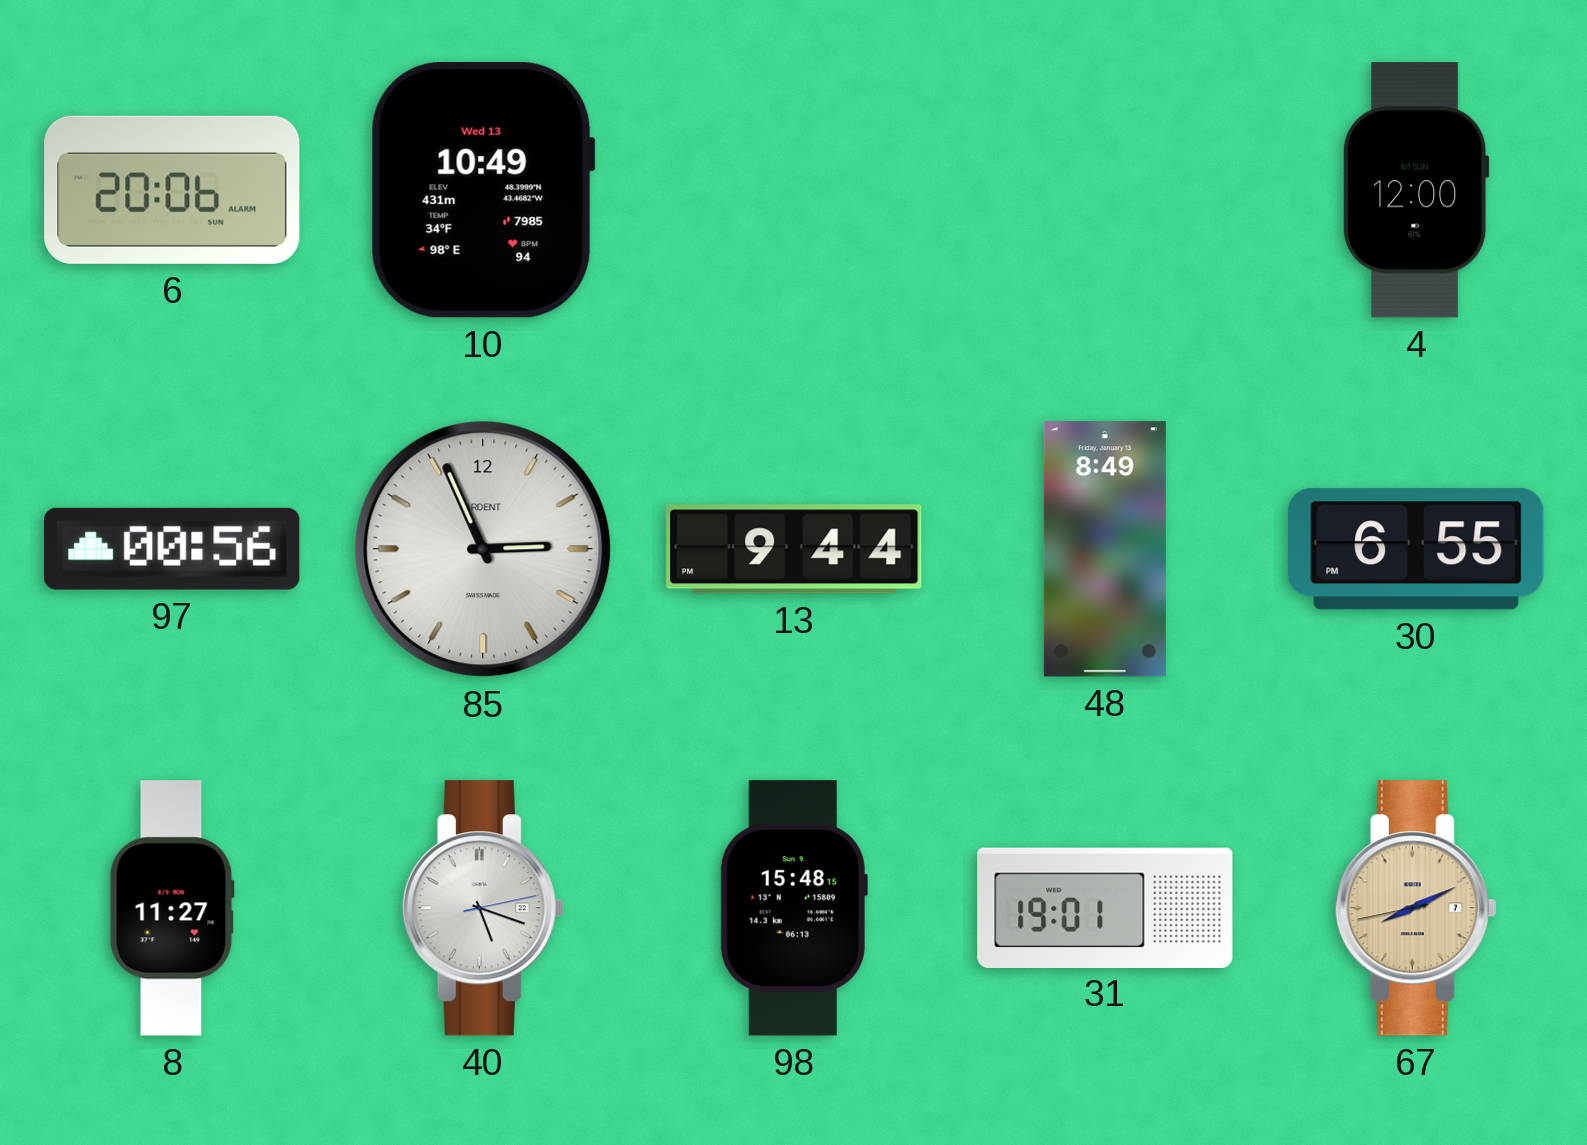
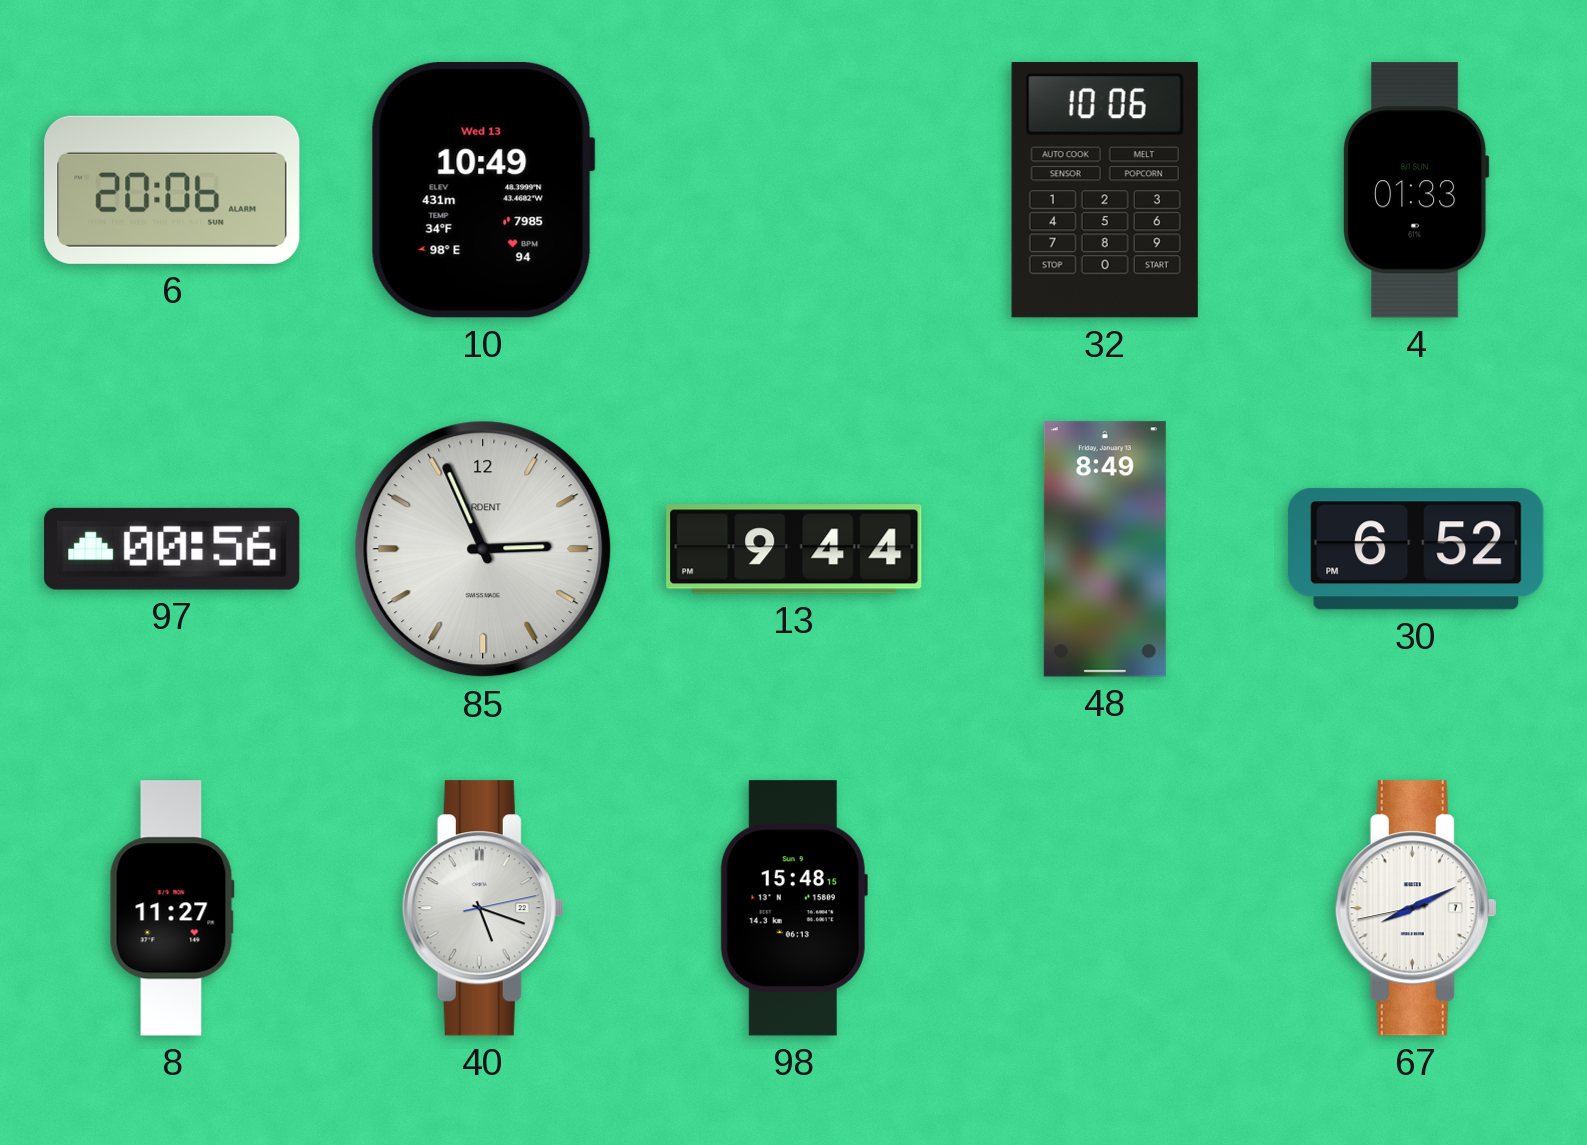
32: none -> 10:06 (1105, 190)
4: 12:00 -> 01:33 (1417, 190)
30: 6:55 -> 6:52 (1416, 549)
31: 19:01 -> none (1105, 907)
67 dial: champagne -> white (1416, 908)
